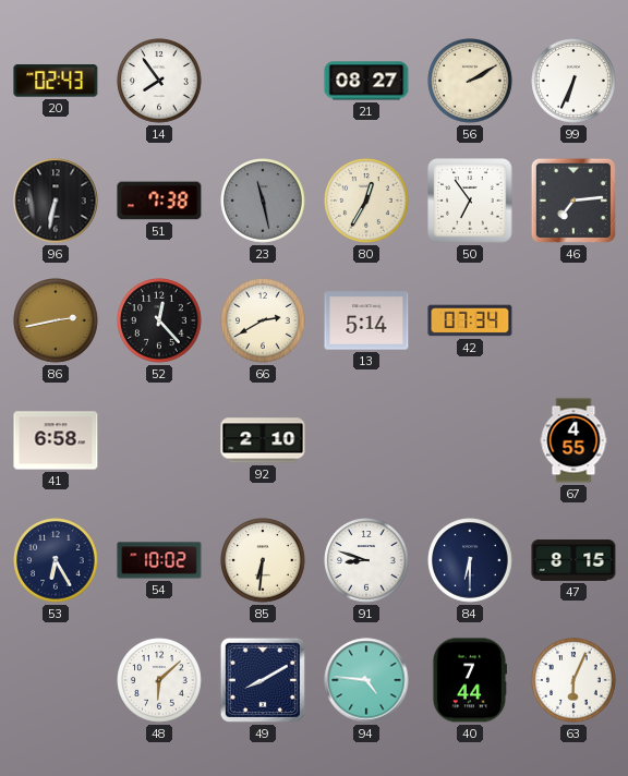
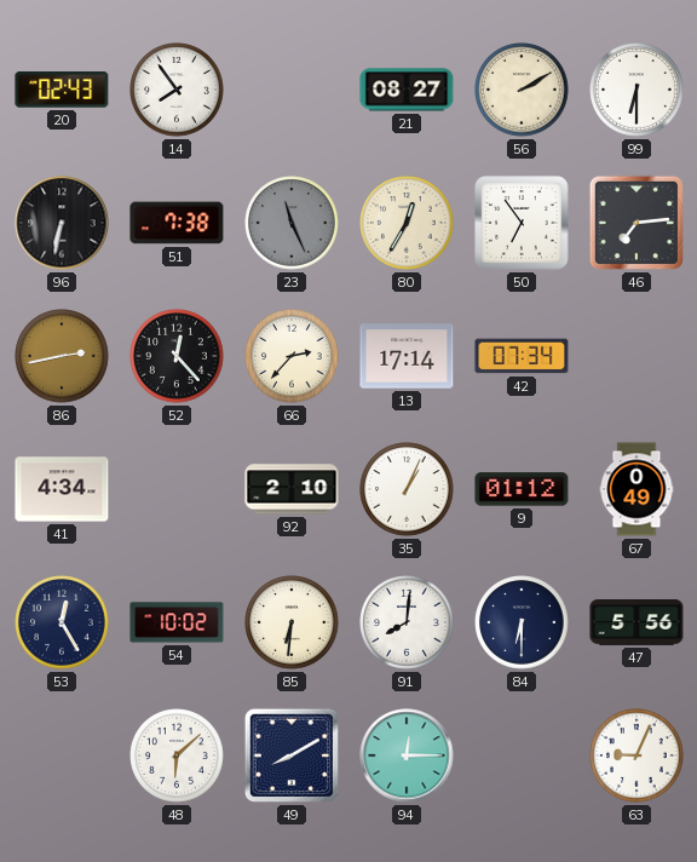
99: 6:34 -> 6:30 (636, 90)
23: 11:28 -> 11:26 (292, 223)
66: 2:40 -> 2:37 (292, 356)
13: 5:14 -> 17:14 (407, 356)
41: 6:58 -> 4:34 (62, 489)
35: none -> 1:04 (407, 489)
9: none -> 01:12 (522, 489)
67: 4:55 -> 0:49 (636, 489)
53: 6:25 -> 12:25 (62, 622)
91: 8:48 -> 8:01 (407, 622)
47: 8:15 -> 5:56 (636, 622)
94: 4:46 -> 12:15 (407, 755)
40: 7:44 -> none (469, 680)
63: 6:04 -> 9:04 (636, 755)
